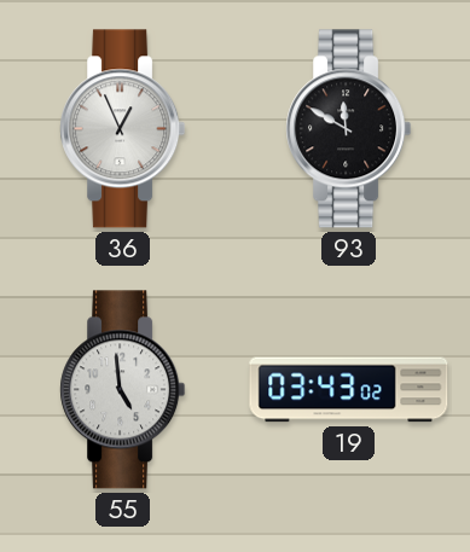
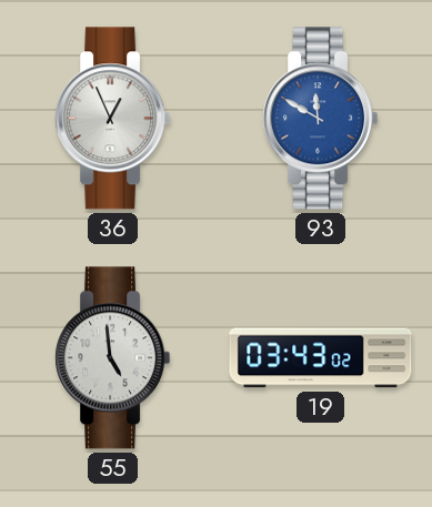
93 dial: black -> blue (321, 119)
